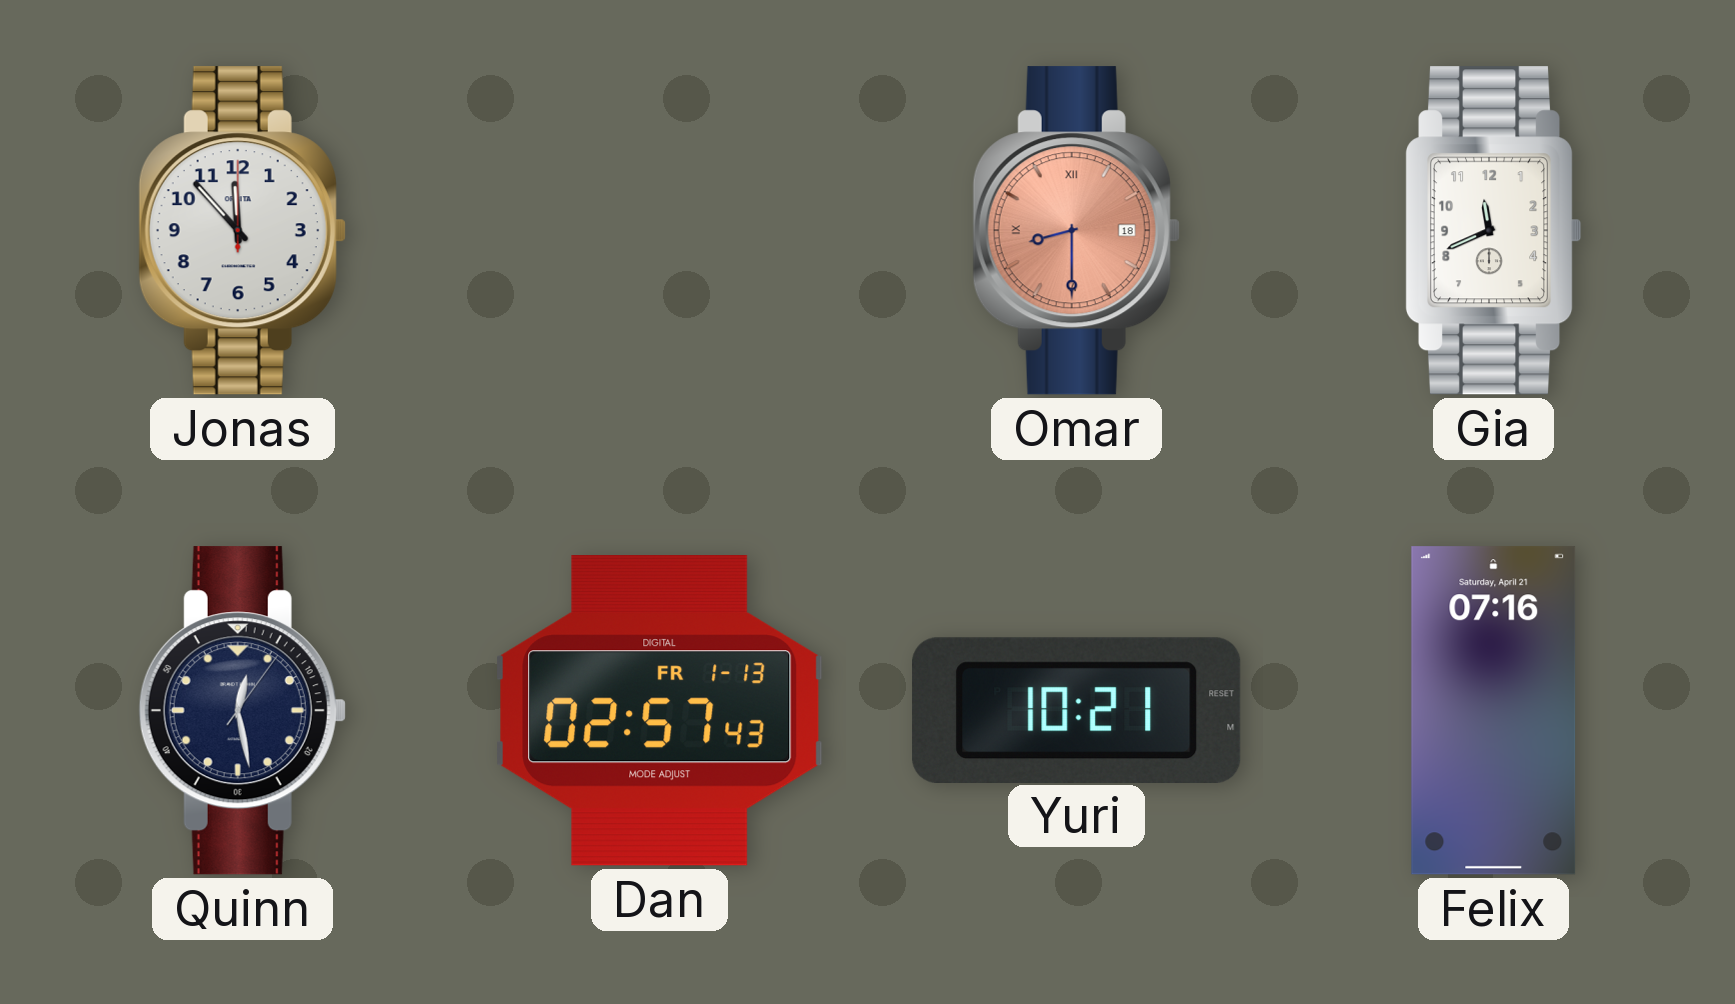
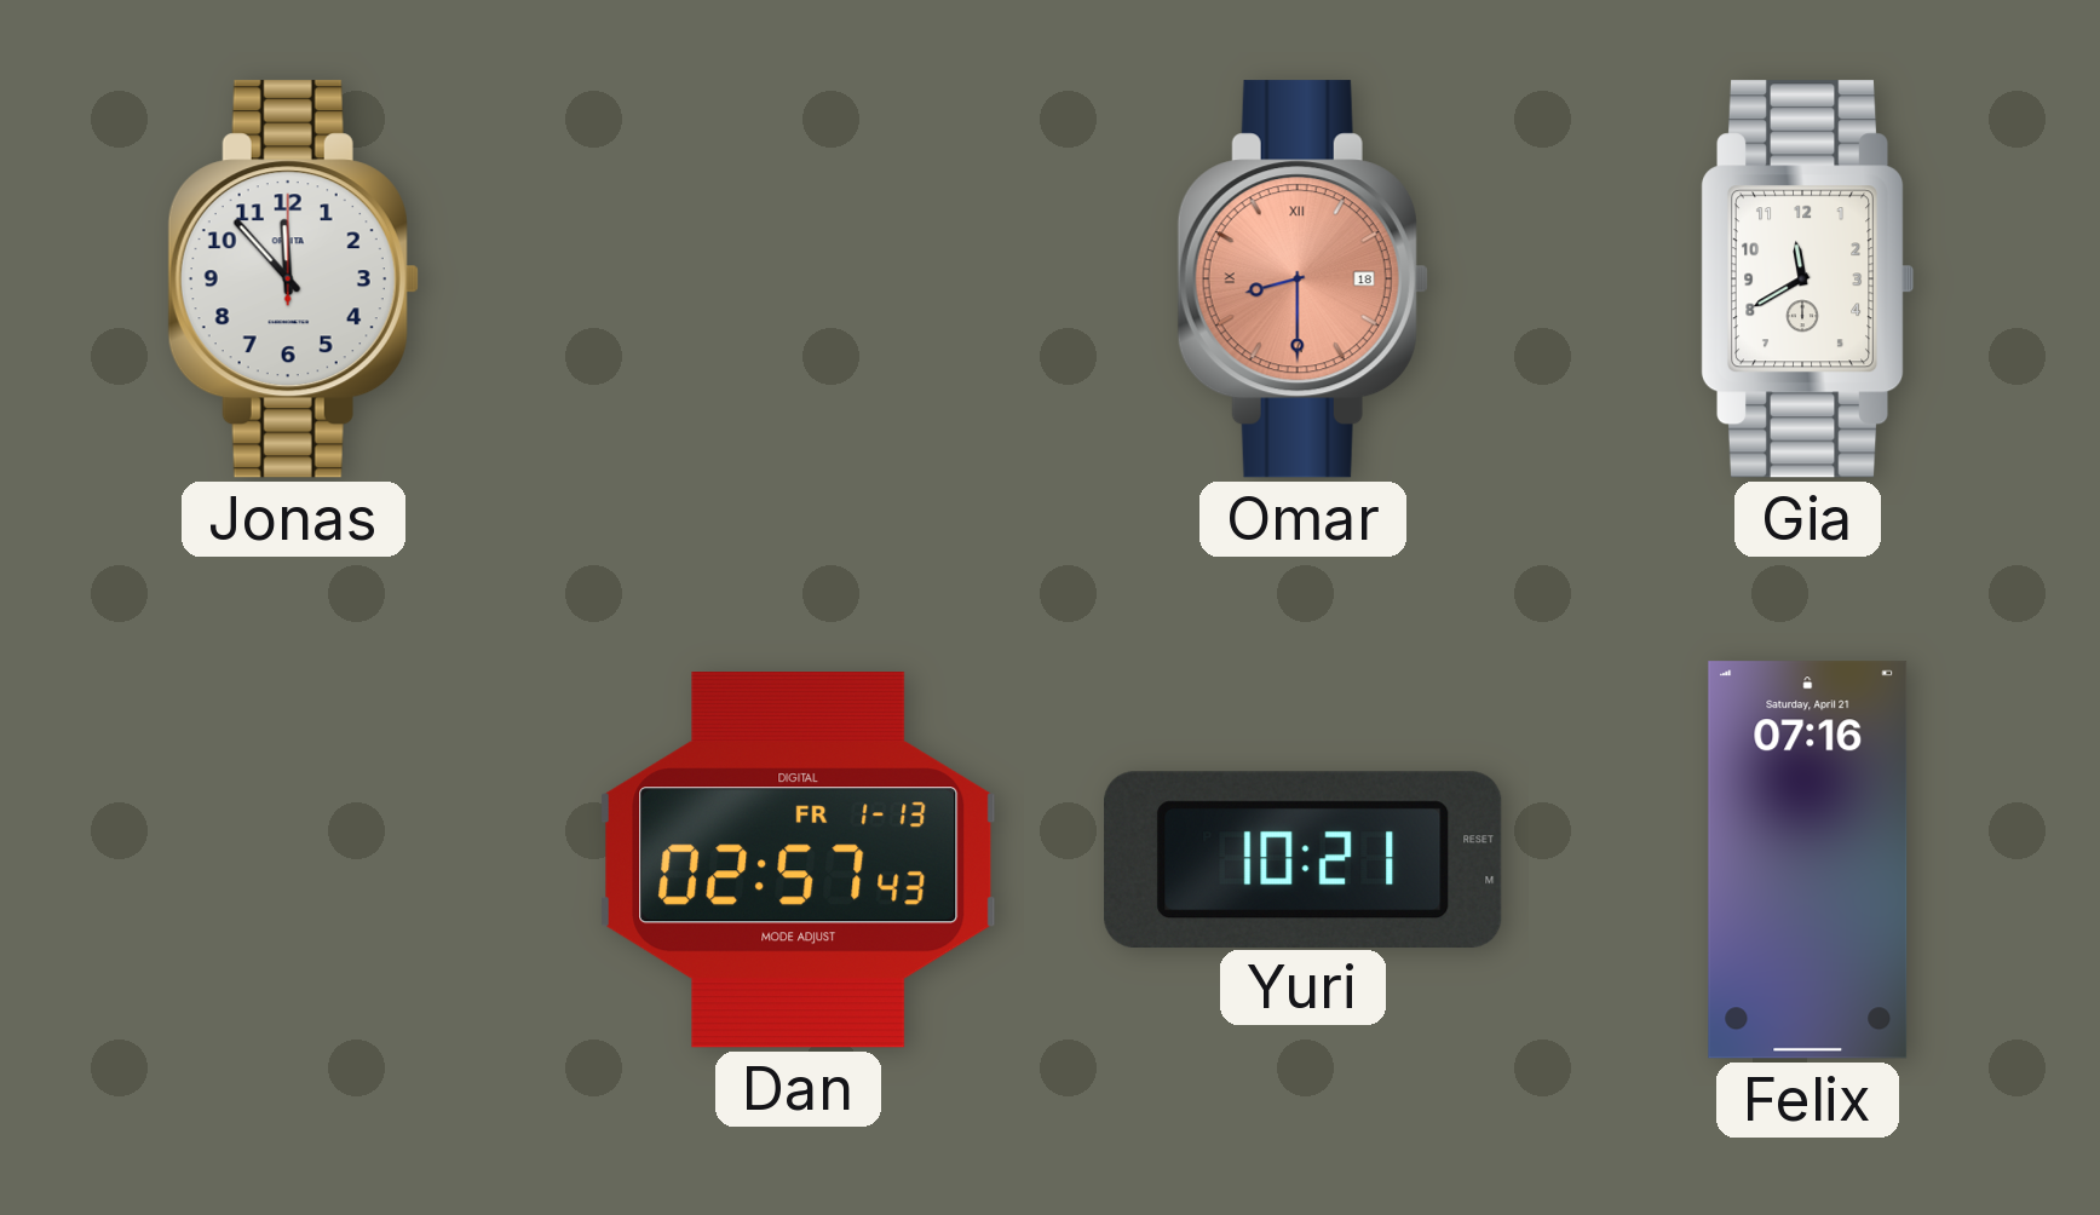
Gia: 11:41 -> 11:40 (1807, 280)
Quinn: 12:28 -> none (242, 711)
